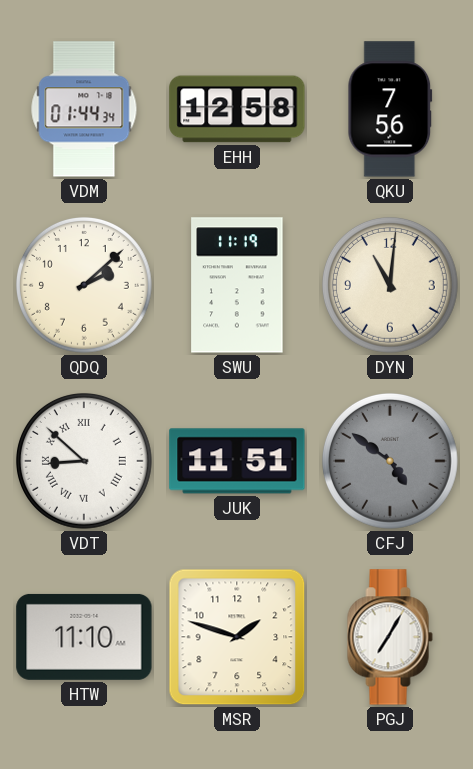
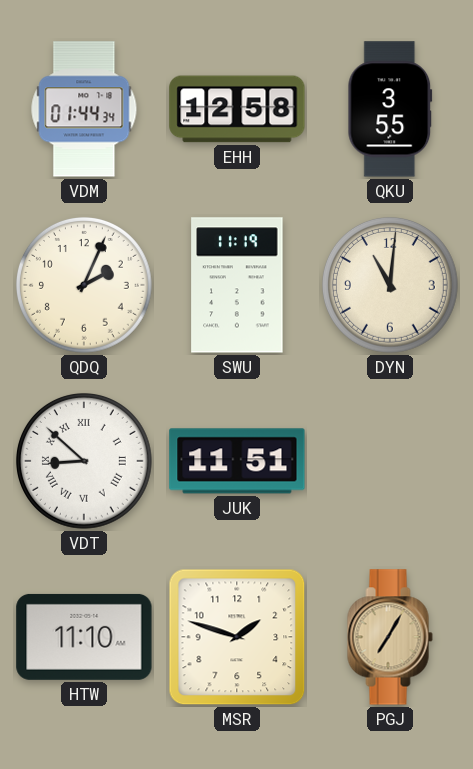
QKU: 7:56 -> 3:55 (390, 109)
QDQ: 2:08 -> 2:04 (84, 285)
CFJ: 4:51 -> none (390, 461)
PGJ dial: white -> champagne (390, 637)
